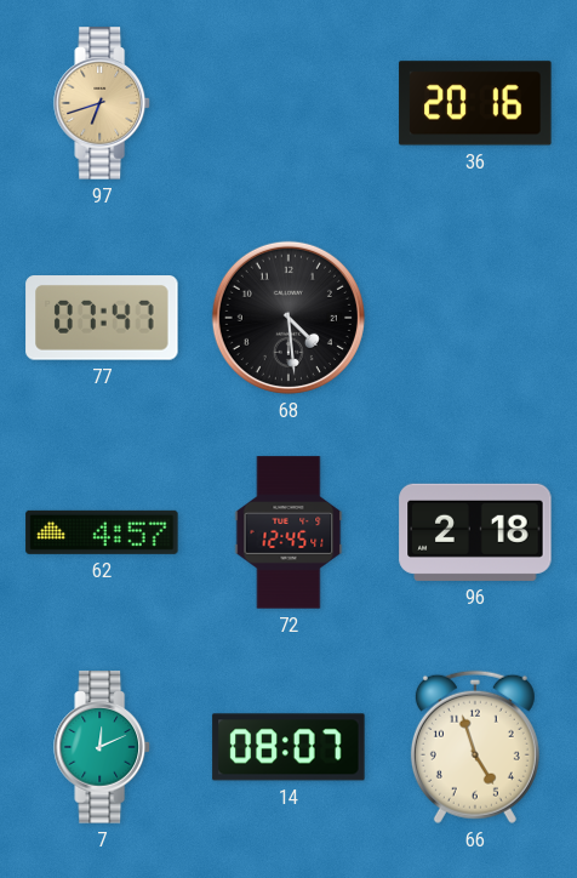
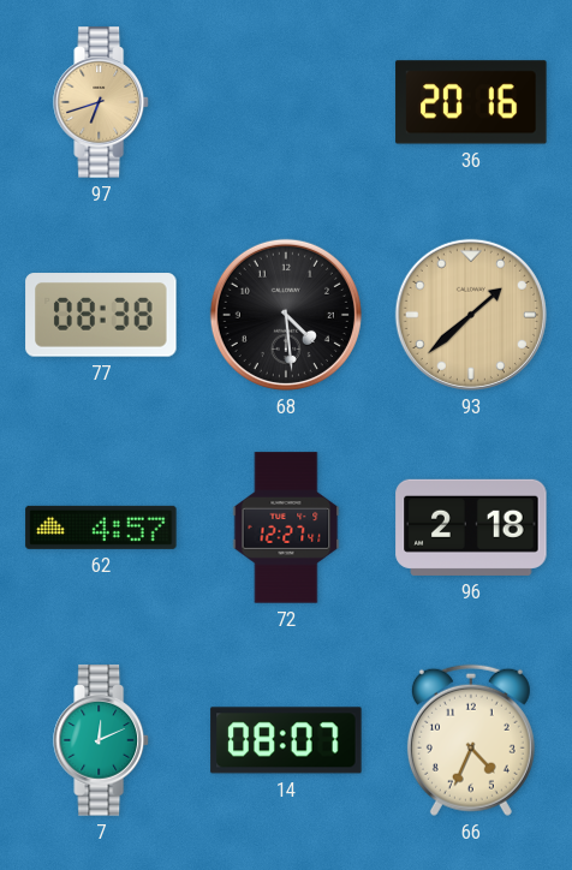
77: 07:47 -> 08:38 (101, 315)
93: none -> 1:38 (471, 315)
72: 12:45 -> 12:27 (286, 528)
66: 4:57 -> 4:34 (471, 740)
